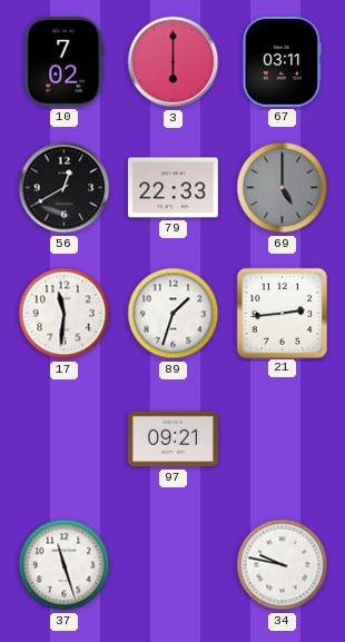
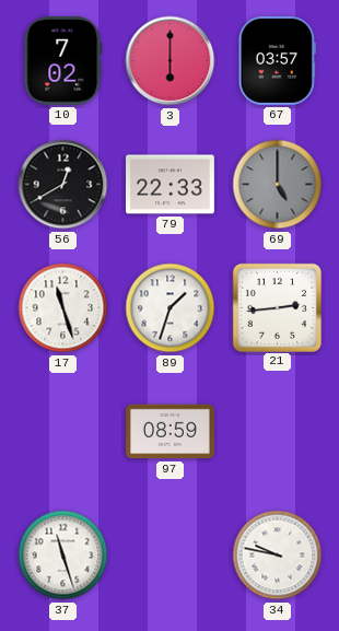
67: 03:11 -> 03:57 (277, 60)
17: 11:31 -> 11:27 (63, 308)
97: 09:21 -> 08:59 (171, 432)
